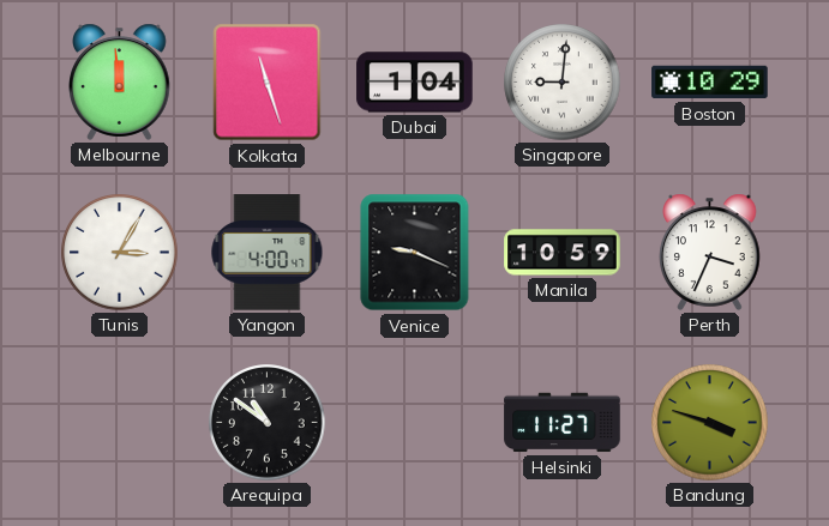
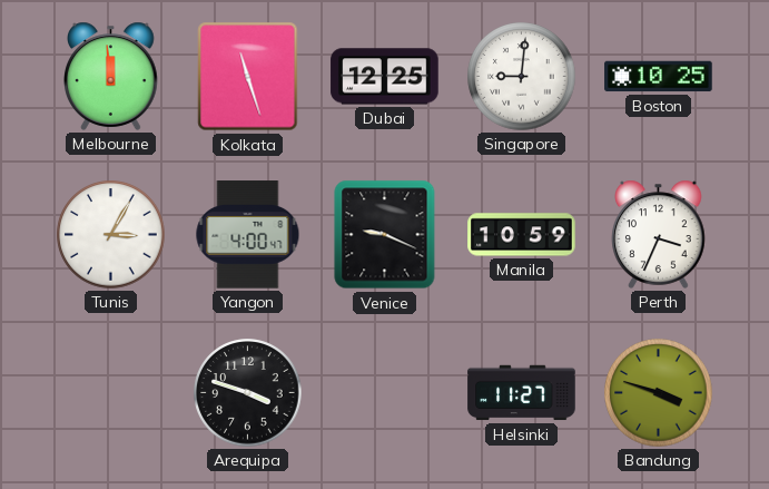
Dubai: 1:04 -> 12:25 (385, 77)
Boston: 10:29 -> 10:25 (659, 77)
Arequipa: 10:51 -> 3:48 (248, 393)
